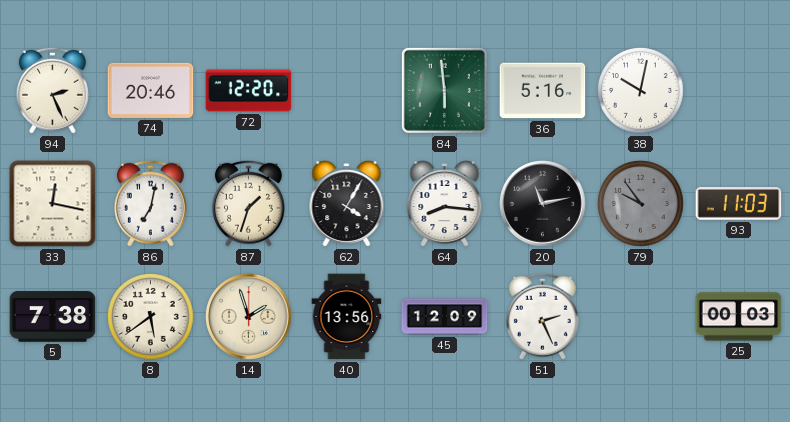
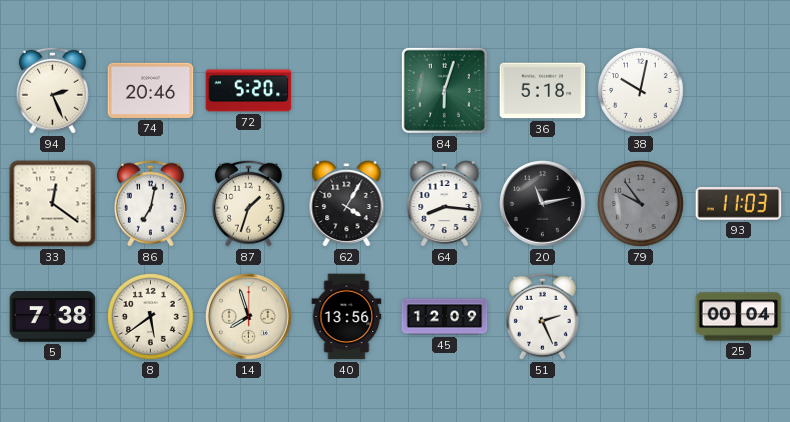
72: 12:20 -> 5:20 (249, 91)
84: 5:59 -> 6:03 (444, 90)
36: 5:16 -> 5:18 (543, 91)
33: 12:17 -> 12:21 (53, 204)
14: 1:57 -> 7:57 (249, 317)
25: 00:03 -> 00:04 (739, 317)
